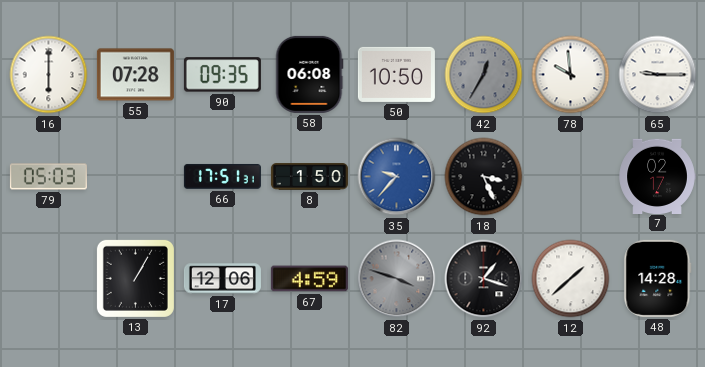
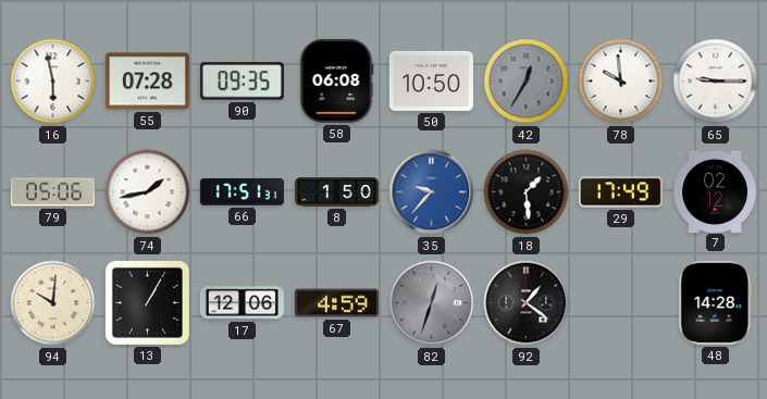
16: 6:00 -> 5:58 (53, 82)
79: 05:03 -> 05:06 (52, 192)
74: none -> 1:43 (148, 192)
18: 3:26 -> 1:29 (527, 192)
29: none -> 17:49 (620, 192)
7: 02:17 -> 02:12 (715, 191)
94: none -> 10:01 (53, 303)
82: 3:48 -> 12:33 (432, 303)
92: 1:18 -> 1:21 (527, 303)
12: 1:38 -> none (571, 279)
